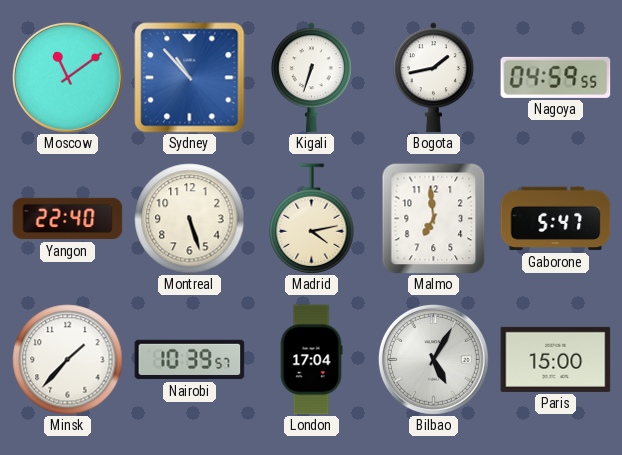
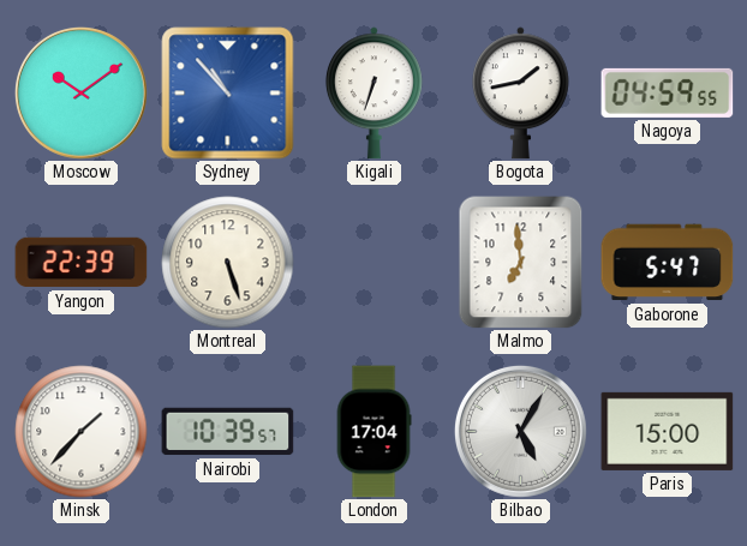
Moscow: 11:09 -> 10:09 (80, 92)
Yangon: 22:40 -> 22:39 (82, 263)
Madrid: 4:13 -> none (312, 219)
